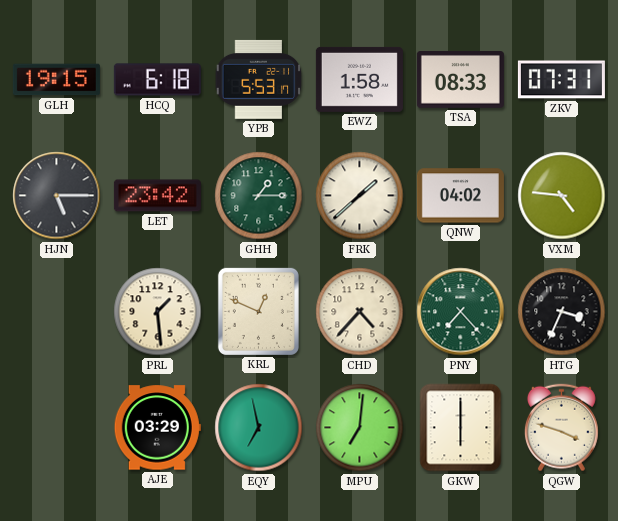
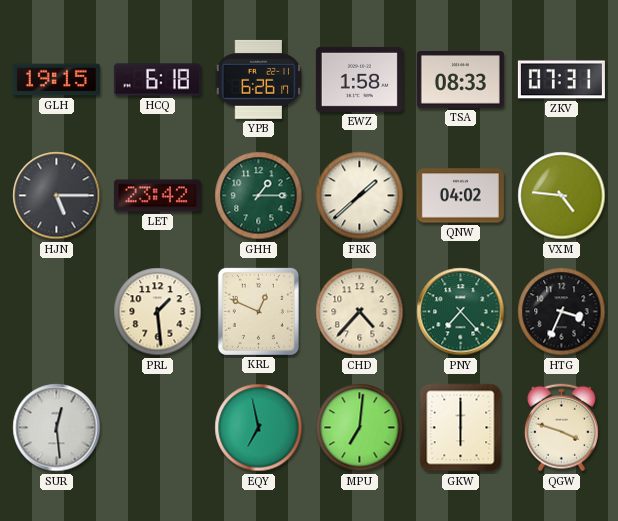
YPB: 5:53 -> 6:26 (259, 79)
SUR: none -> 12:29 (57, 428)
AJE: 03:29 -> none (157, 428)
